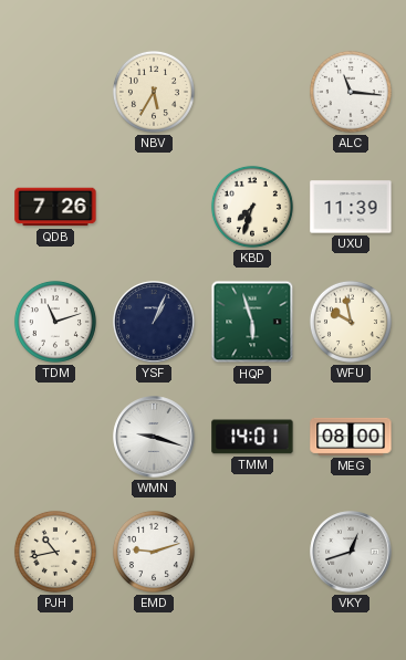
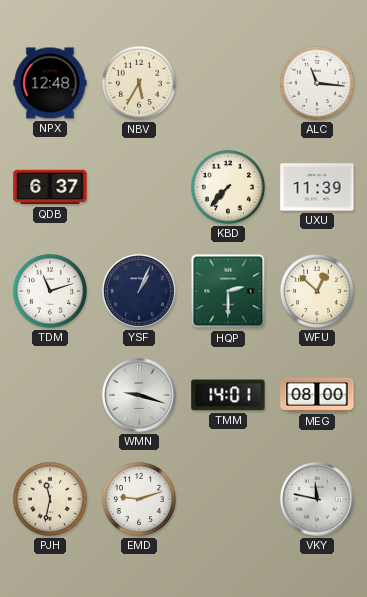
NPX: none -> 12:48 (50, 83)
QDB: 7:26 -> 6:37 (50, 187)
KBD: 7:33 -> 7:37 (228, 187)
HQP: 5:57 -> 2:30 (228, 291)
WFU: 9:58 -> 12:52 (317, 291)
PJH: 10:43 -> 11:32 (50, 499)
VKY: 12:42 -> 11:47 (317, 499)
